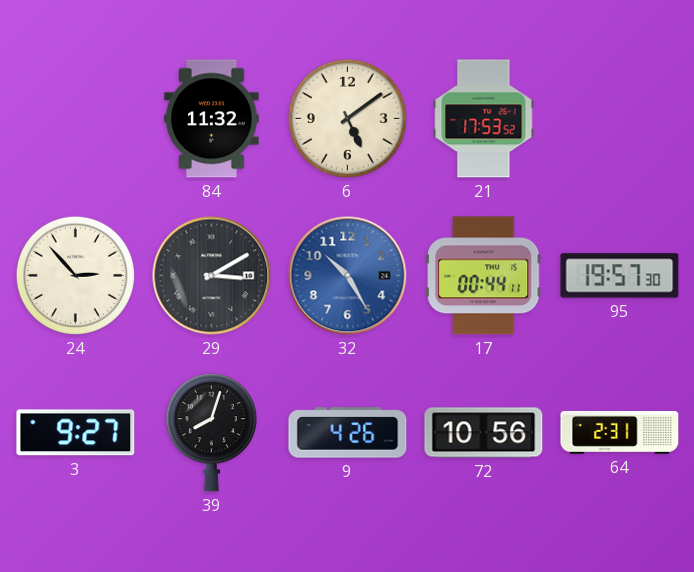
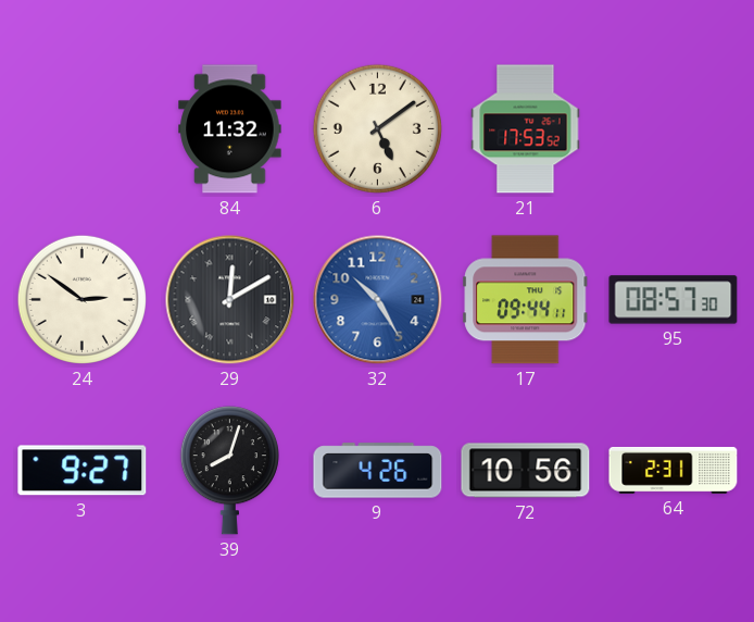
24: 2:53 -> 2:51 (81, 299)
29: 3:10 -> 12:10 (230, 300)
17: 00:44 -> 09:44 (526, 300)
95: 19:57 -> 08:57 (674, 300)
